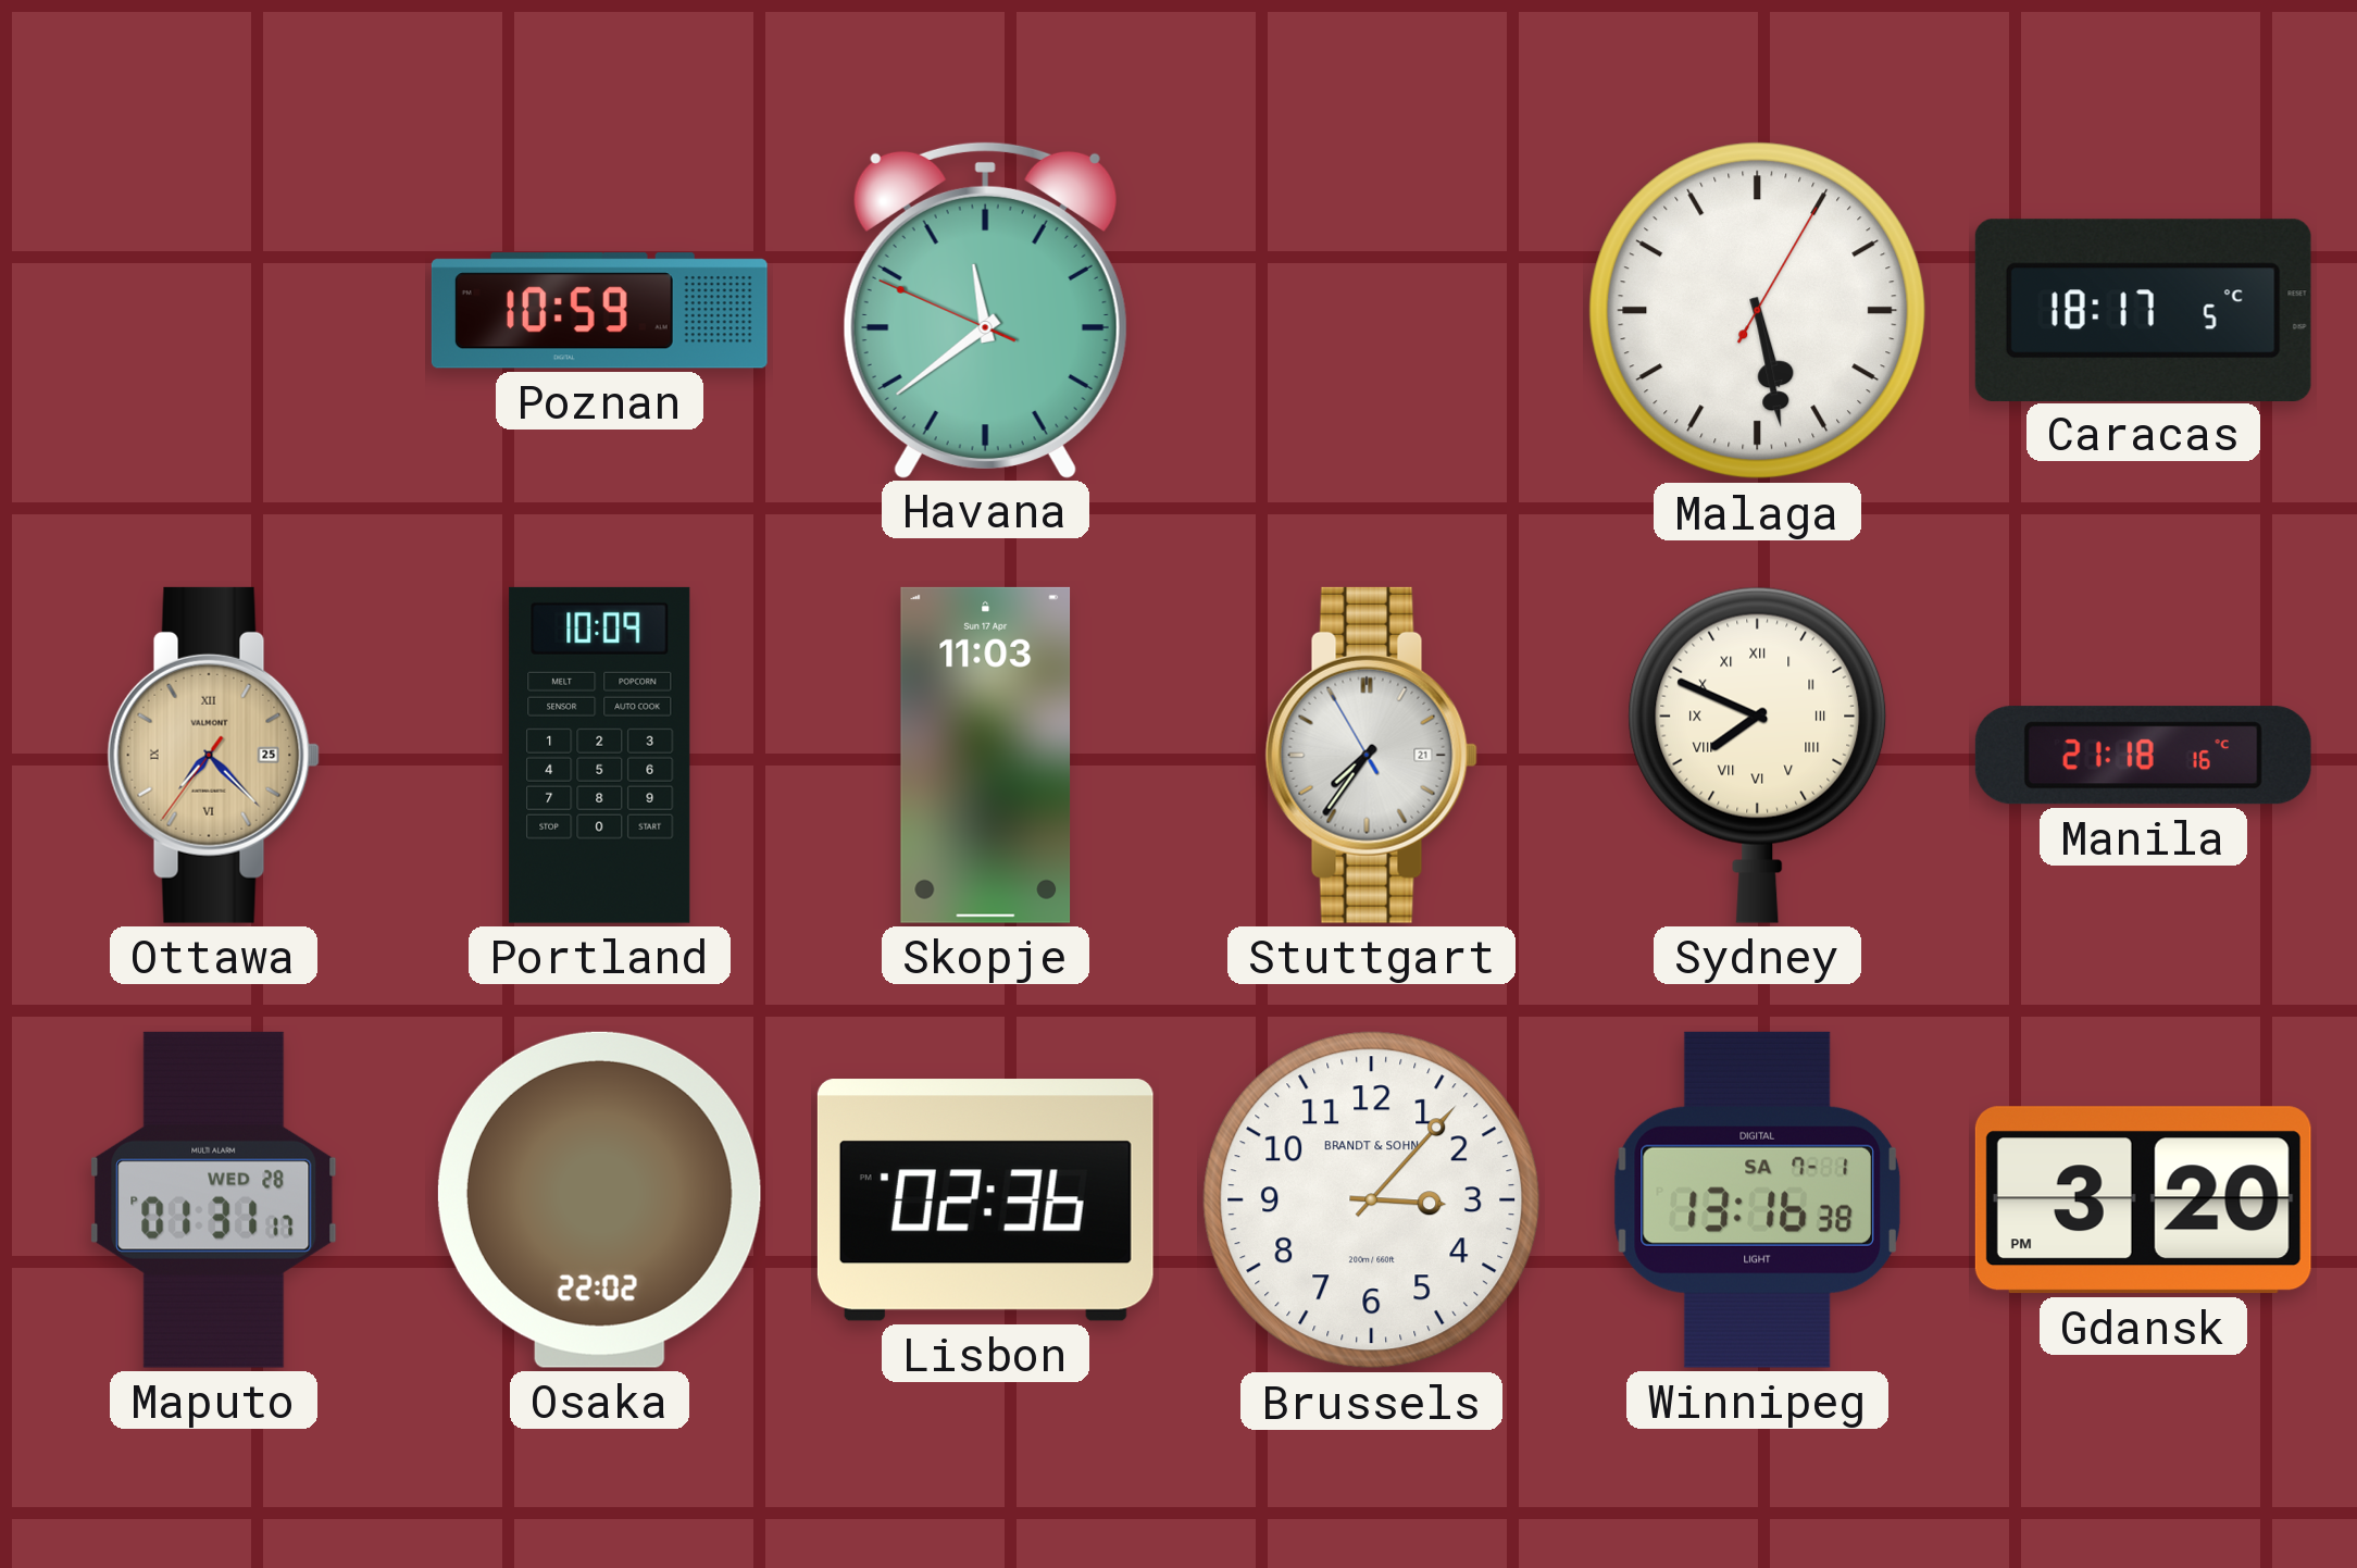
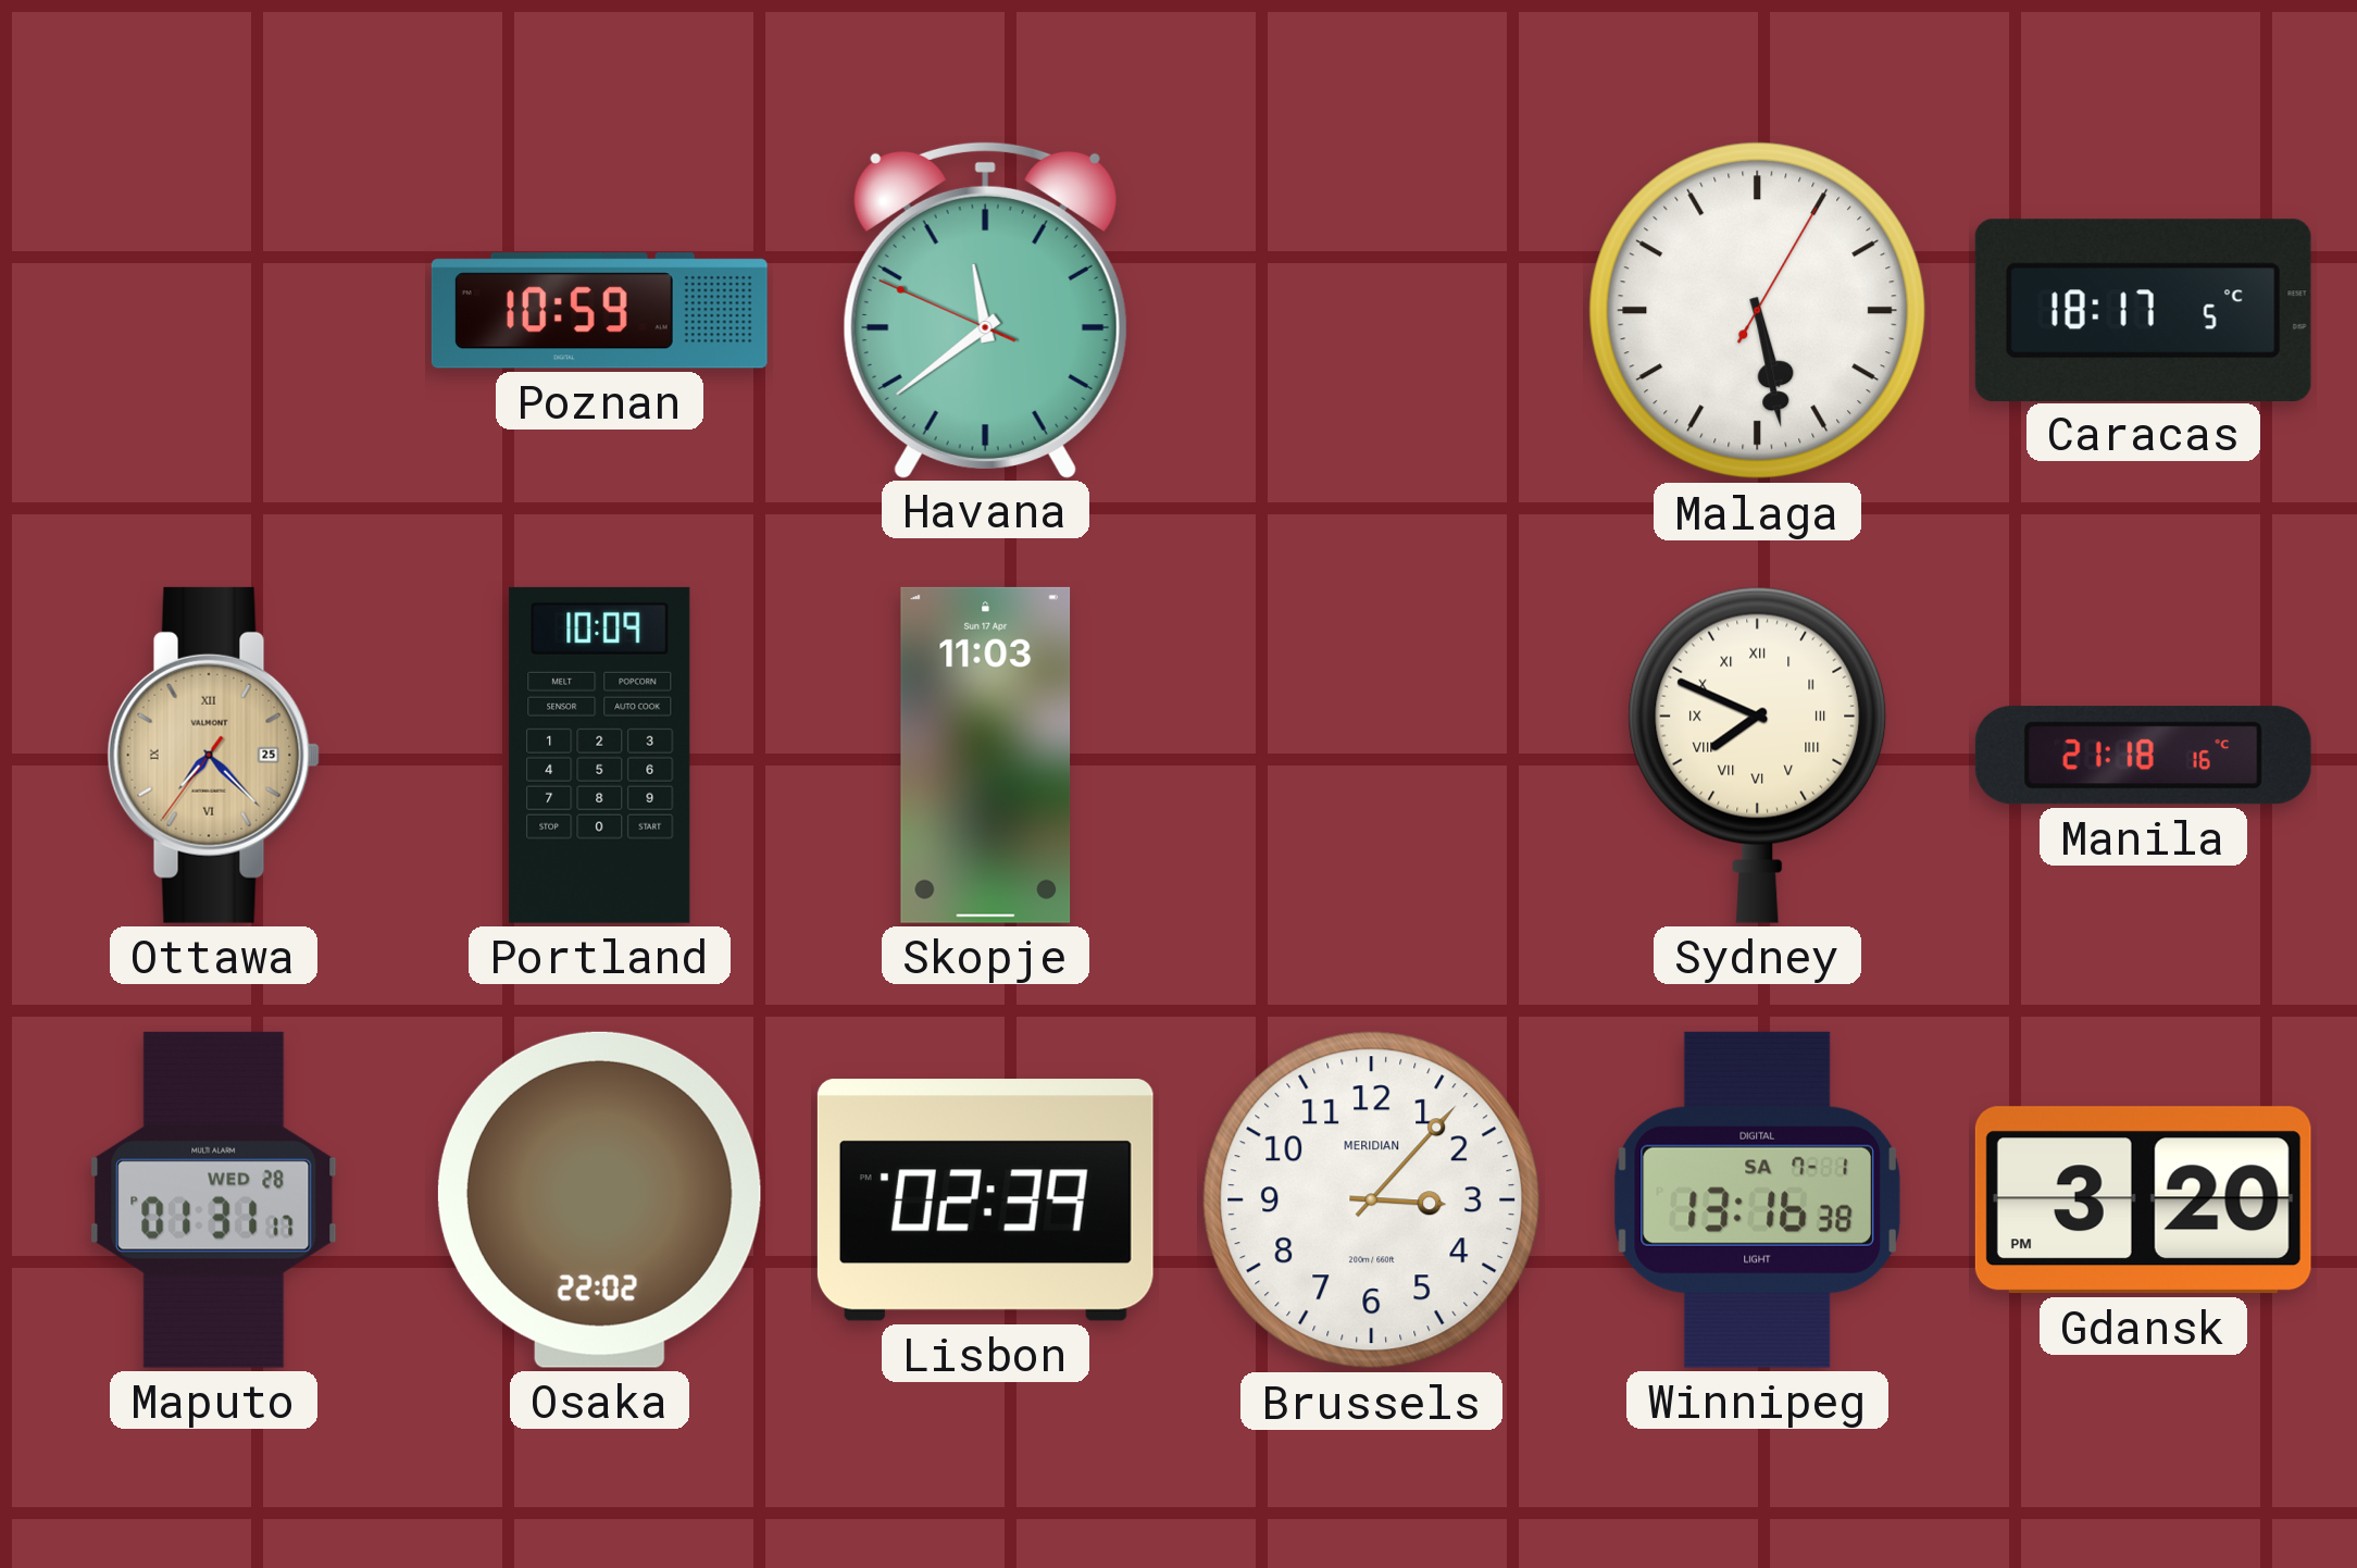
Stuttgart: 7:35 -> none (1371, 755)
Lisbon: 02:36 -> 02:39 (985, 1200)
Brussels brand: BRANDT & SOHN -> MERIDIAN (1372, 1200)
